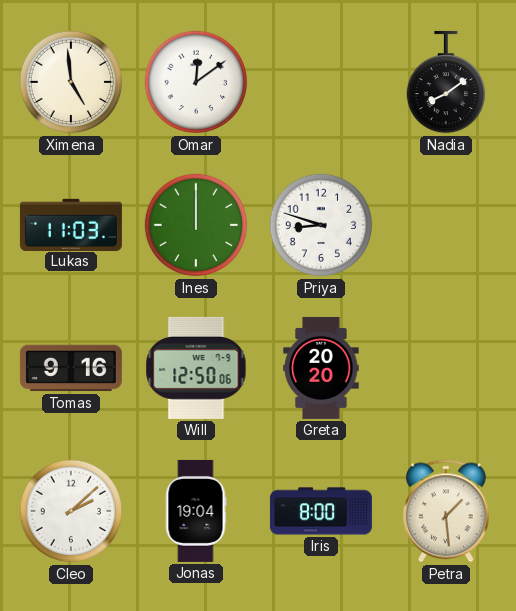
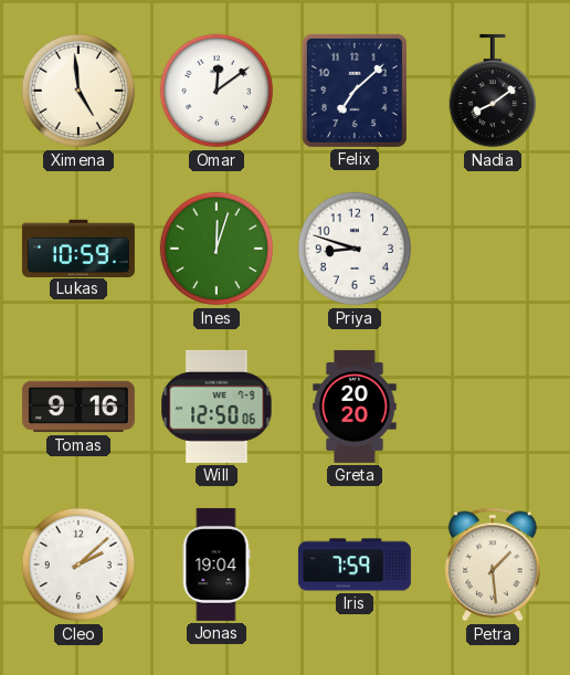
Felix: none -> 7:08 (355, 91)
Lukas: 11:03 -> 10:59 (78, 247)
Ines: 12:00 -> 12:03 (217, 249)
Iris: 8:00 -> 7:59 (355, 565)
